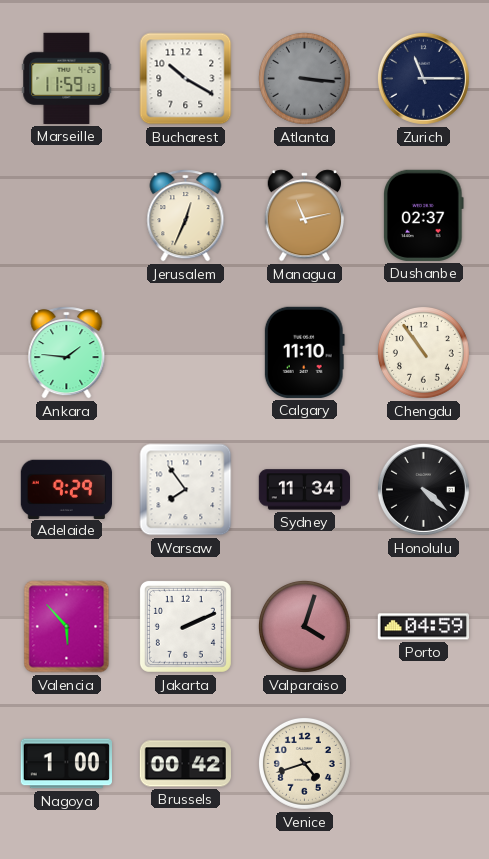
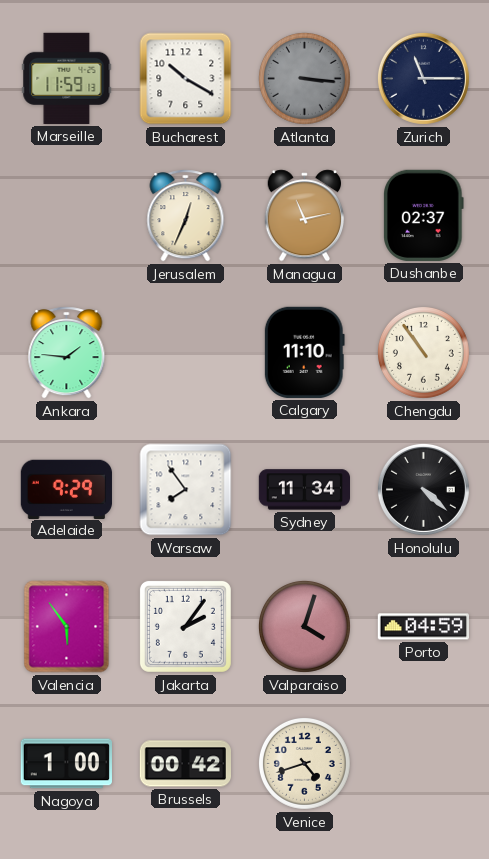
Valencia: 5:53 -> 5:54 (67, 627)
Jakarta: 2:11 -> 2:06 (185, 626)
